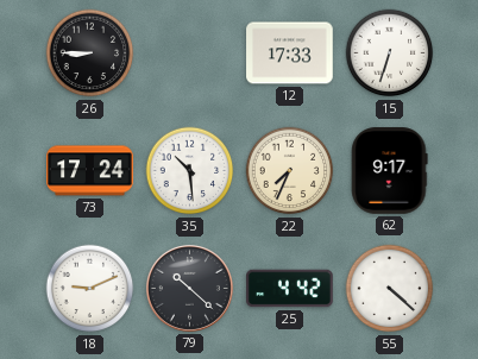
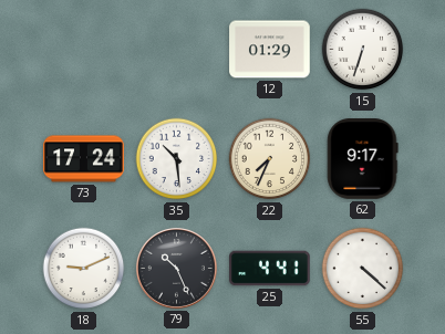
26: 8:45 -> none (90, 53)
12: 17:33 -> 01:29 (270, 50)
79: 10:22 -> 10:26 (176, 268)
25: 4:42 -> 4:41 (270, 269)
